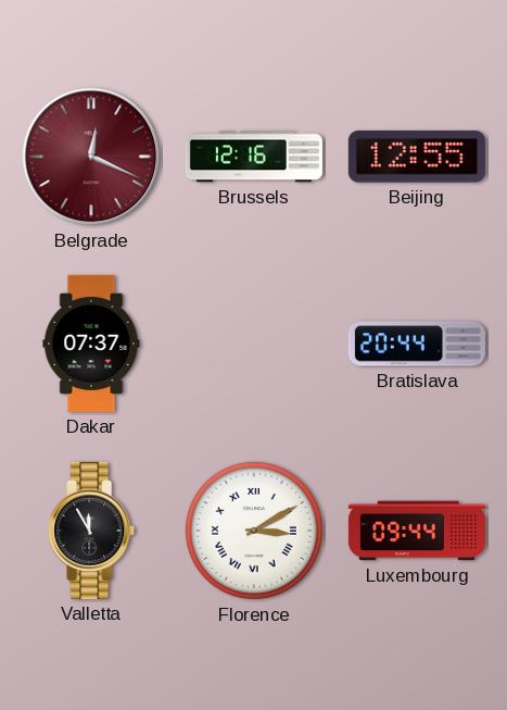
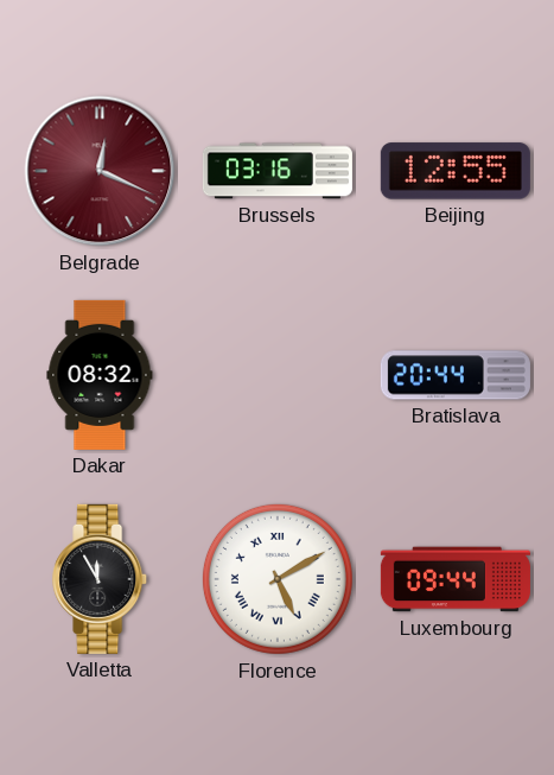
Brussels: 12:16 -> 03:16 (278, 171)
Dakar: 07:37 -> 08:32 (100, 375)
Florence: 3:10 -> 5:10 (278, 579)
